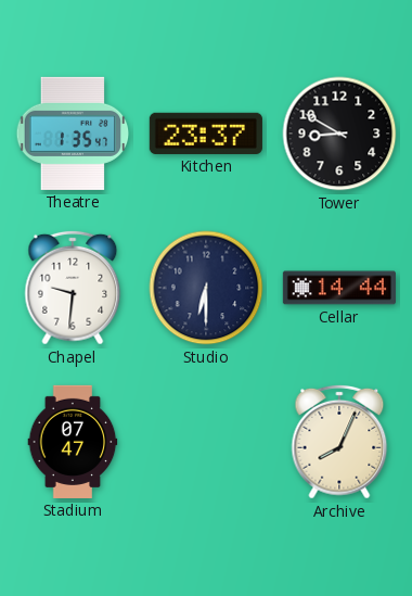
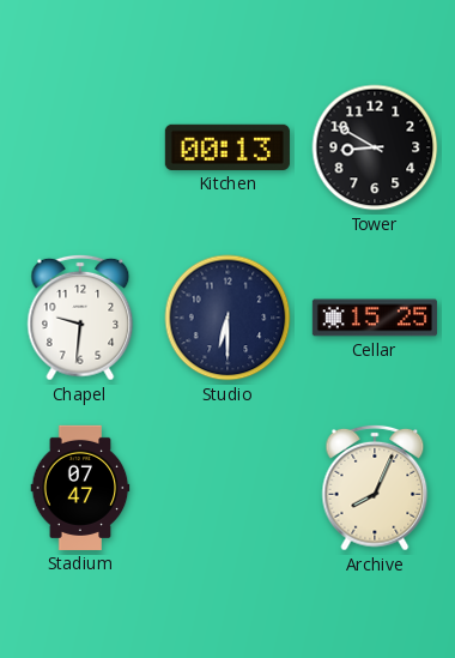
Theatre: 1:35 -> none (73, 134)
Kitchen: 23:37 -> 00:13 (227, 147)
Cellar: 14:44 -> 15:25 (375, 318)
